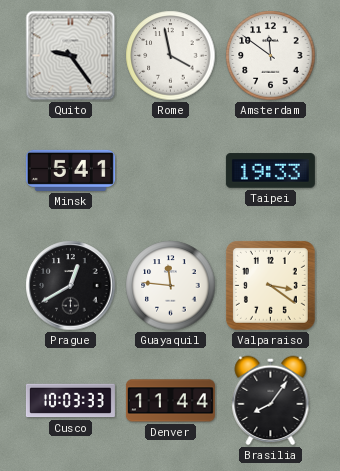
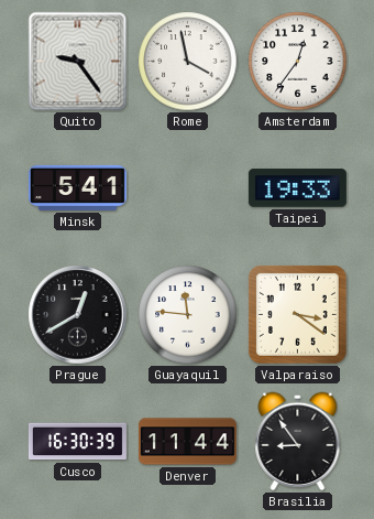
Amsterdam: 11:51 -> 12:36 (298, 62)
Cusco: 10:03 -> 16:30 (77, 442)
Brasilia: 8:06 -> 8:54 (298, 442)
